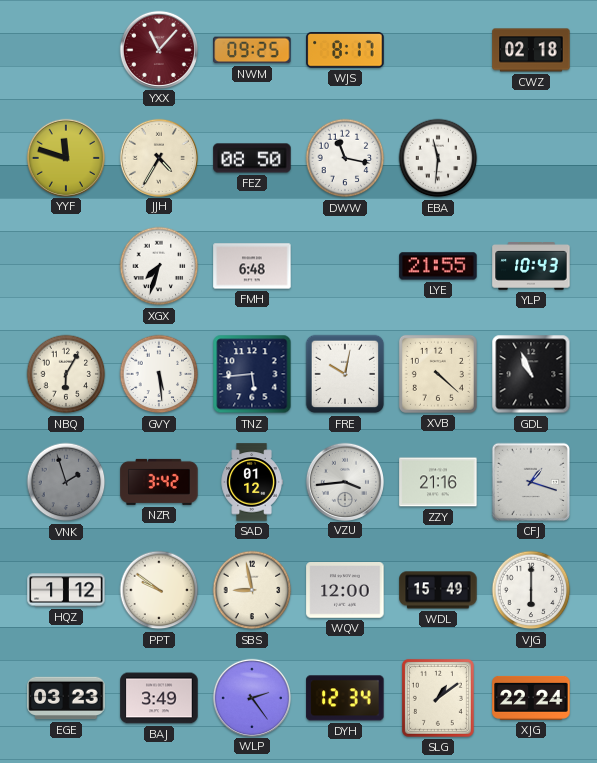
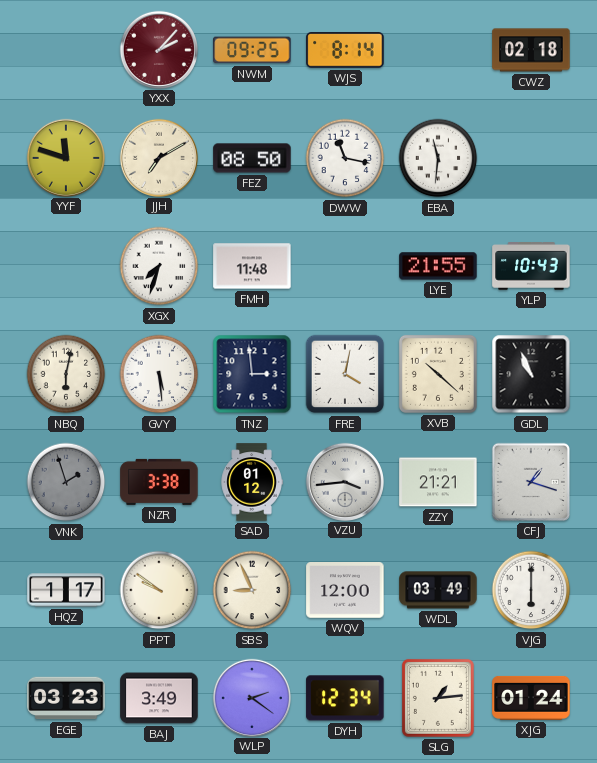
YXX: 11:07 -> 2:07 (158, 49)
WJS: 8:17 -> 8:14 (345, 50)
JJH: 4:35 -> 7:10 (158, 157)
FMH: 6:48 -> 11:48 (252, 266)
NBQ: 6:05 -> 6:02 (66, 374)
TNZ: 5:44 -> 2:59 (252, 374)
FRE: 10:02 -> 4:02 (345, 374)
XVB: 4:22 -> 10:22 (438, 374)
NZR: 3:42 -> 3:38 (159, 482)
ZZY: 21:16 -> 21:21 (438, 482)
HQZ: 1:12 -> 1:17 (66, 590)
SBS: 8:58 -> 8:56 (252, 590)
WDL: 15:49 -> 03:49 (438, 590)
WLP: 2:24 -> 2:21 (251, 697)
SLG: 1:09 -> 1:14 (438, 698)
XJG: 22:24 -> 01:24 (531, 698)
